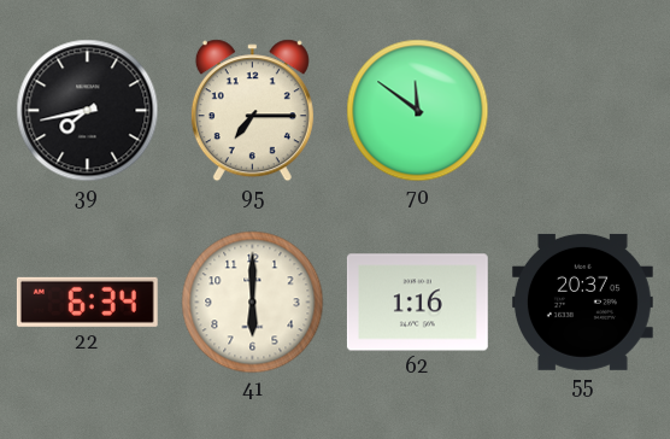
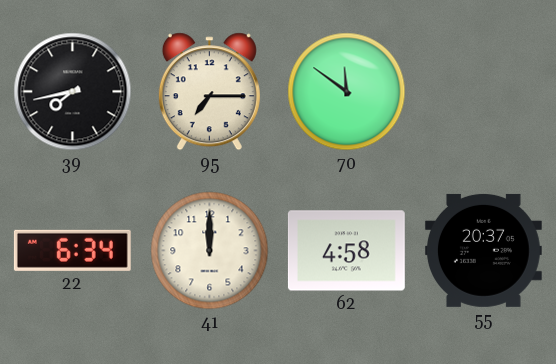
41: 6:00 -> 12:00 (210, 251)
62: 1:16 -> 4:58 (346, 251)
